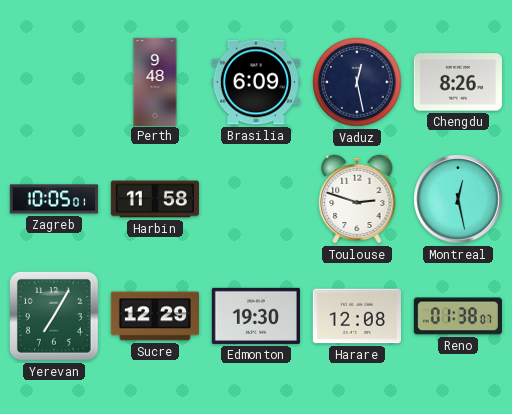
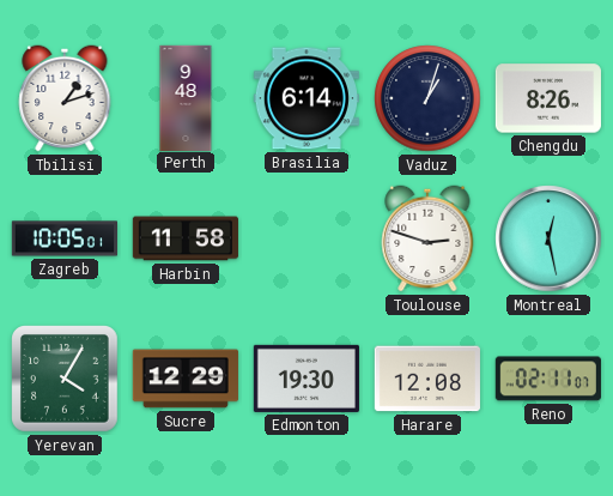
Tbilisi: none -> 1:12 (65, 98)
Brasilia: 6:09 -> 6:14 (306, 98)
Vaduz: 12:28 -> 1:03 (427, 98)
Yerevan: 7:05 -> 4:05 (66, 380)
Reno: 01:38 -> 02:11 (548, 379)
